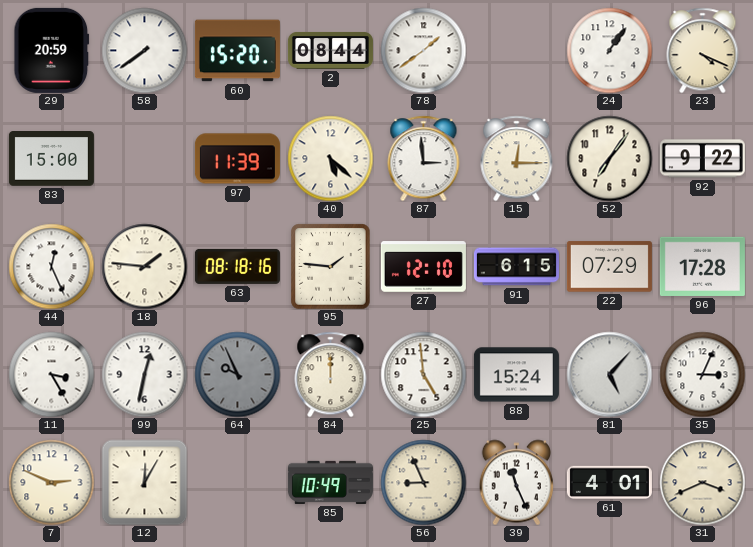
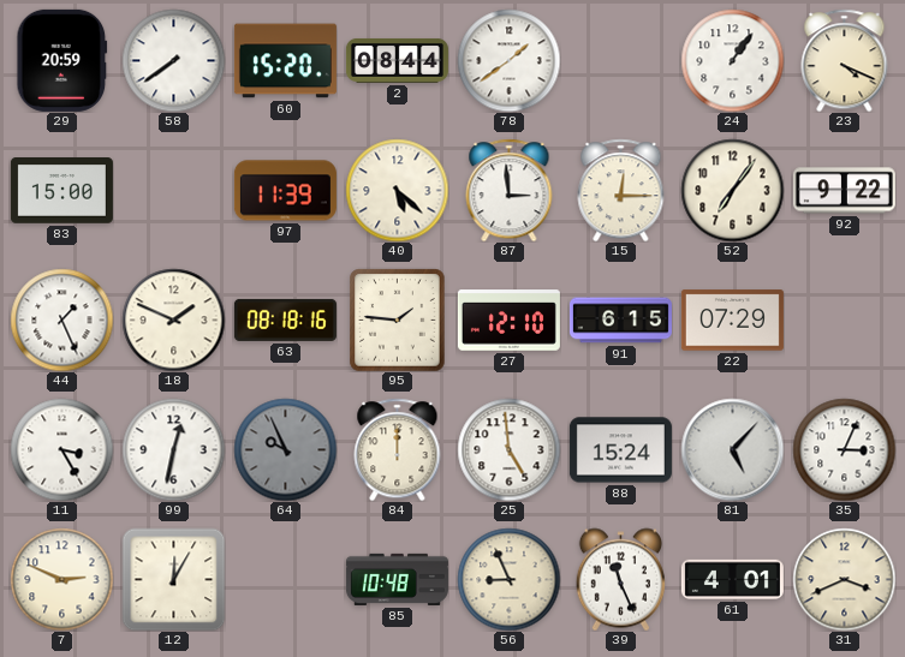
44: 12:26 -> 1:26 (61, 319)
18: 1:46 -> 1:49 (173, 319)
96: 17:28 -> none (702, 266)
85: 10:49 -> 10:48 (397, 579)
